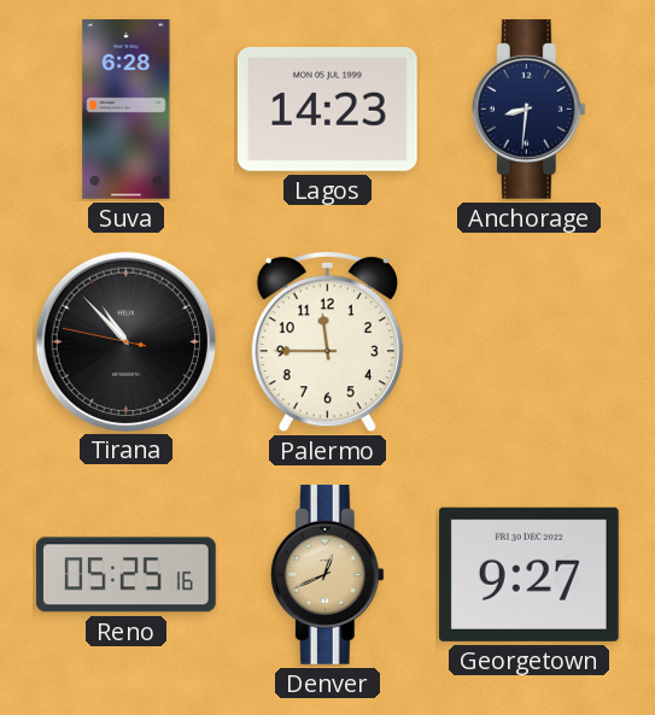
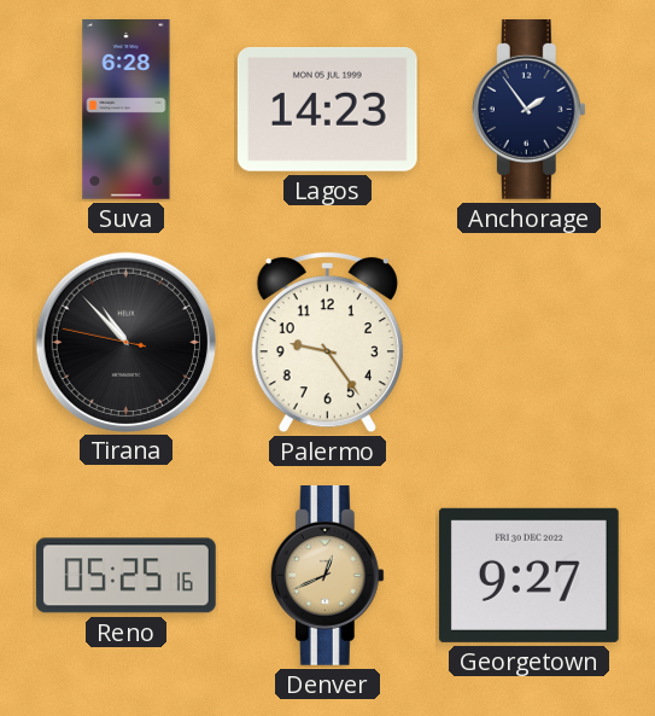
Anchorage: 8:31 -> 1:54 (528, 110)
Palermo: 11:45 -> 9:24 (327, 342)
